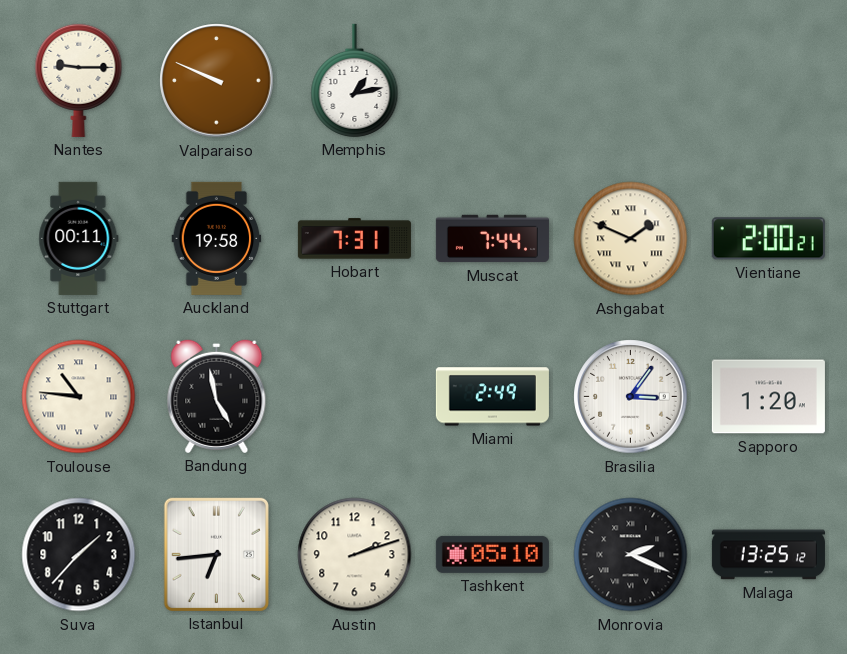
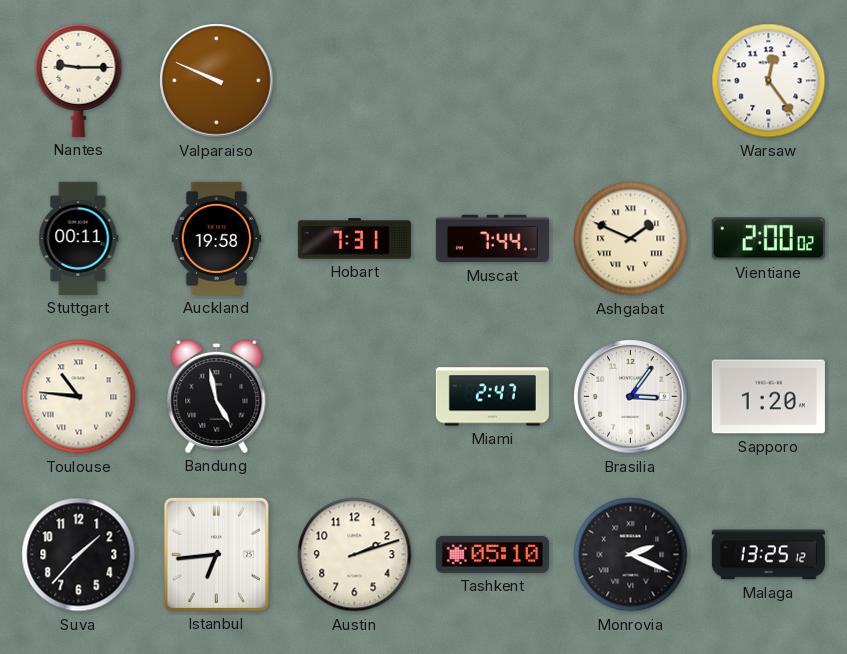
Memphis: 1:13 -> none (355, 80)
Warsaw: none -> 12:24 (769, 81)
Vientiane: 2:00:21 -> 2:00:02 (768, 239)
Miami: 2:49 -> 2:47 (492, 397)
